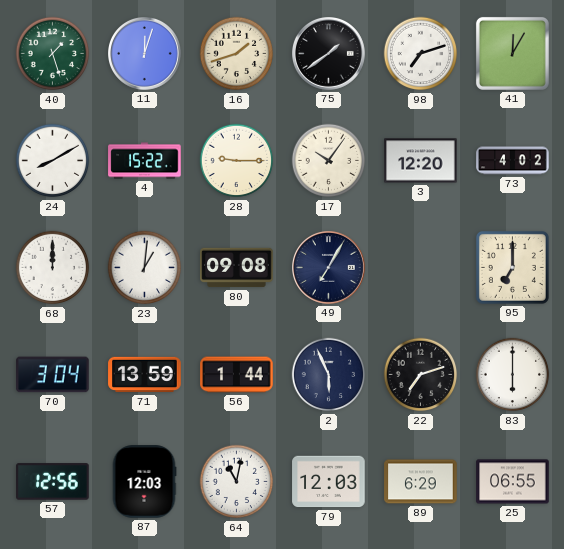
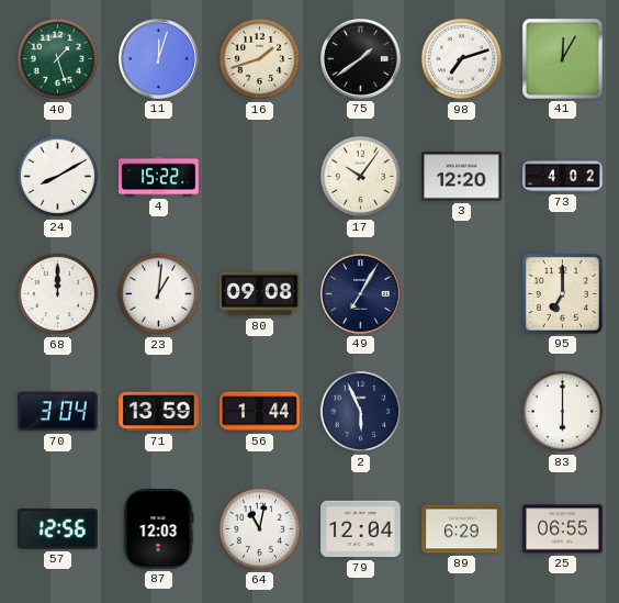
28: 9:15 -> none (237, 161)
22: 7:12 -> none (421, 375)
79: 12:03 -> 12:04 (361, 529)
